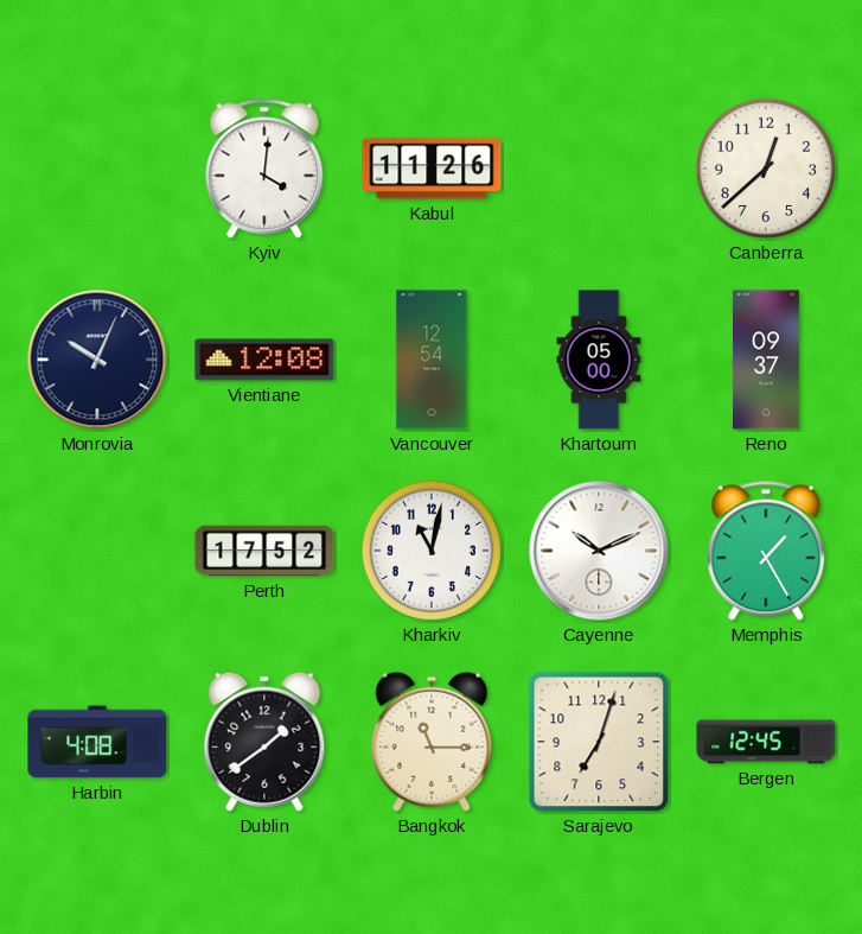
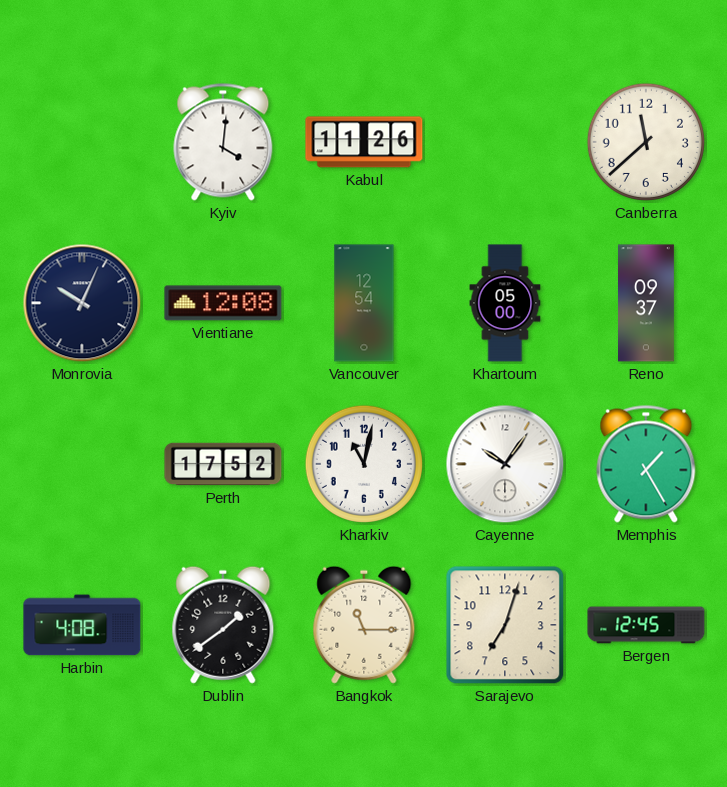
Canberra: 12:38 -> 11:38 (646, 142)
Cayenne: 10:11 -> 10:06 (505, 464)
